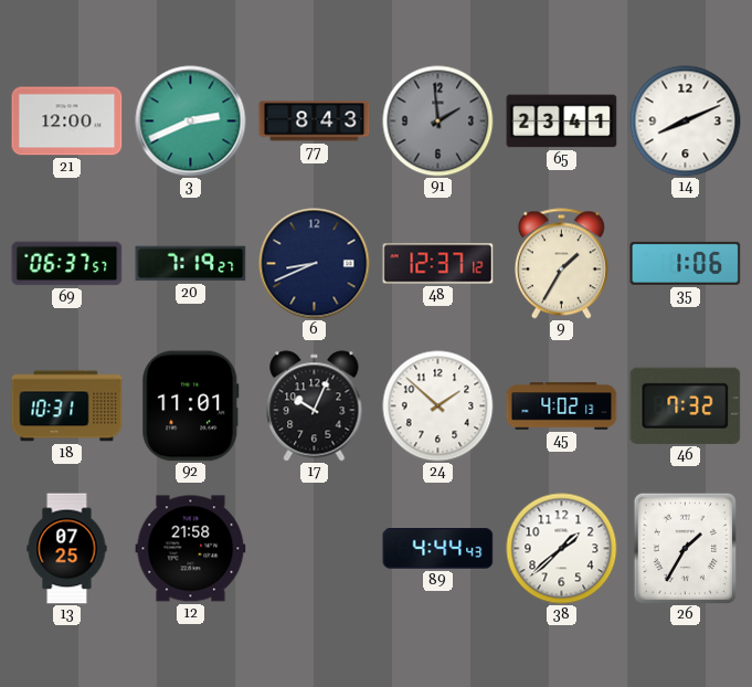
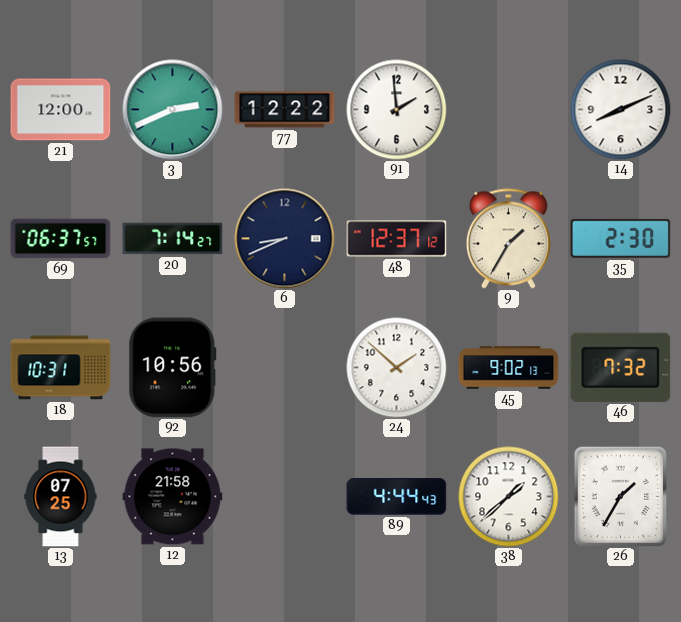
77: 8:43 -> 12:22 (285, 110)
91 dial: grey -> white (397, 110)
65: 23:41 -> none (562, 121)
20: 7:19 -> 7:14 (173, 239)
35: 1:06 -> 2:30 (621, 238)
92: 11:01 -> 10:56 (173, 368)
17: 10:04 -> none (315, 406)
45: 4:02 -> 9:02 (509, 368)
